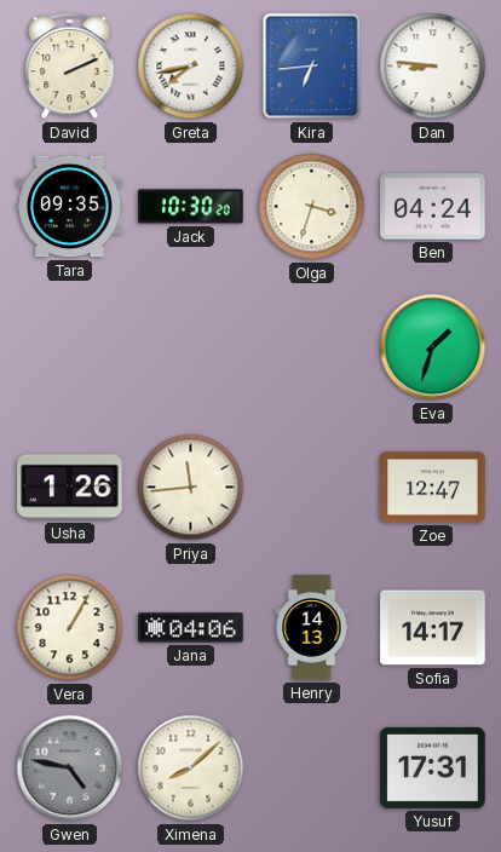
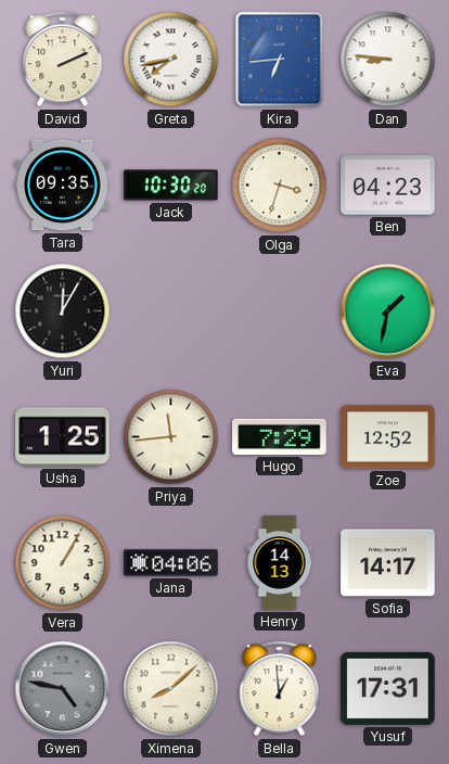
Ben: 04:24 -> 04:23 (388, 186)
Yuri: none -> 12:05 (63, 311)
Eva: 1:33 -> 1:32 (388, 311)
Usha: 1:26 -> 1:25 (63, 437)
Hugo: none -> 7:29 (280, 436)
Zoe: 12:47 -> 12:52 (388, 437)
Bella: none -> 12:59 (280, 689)
